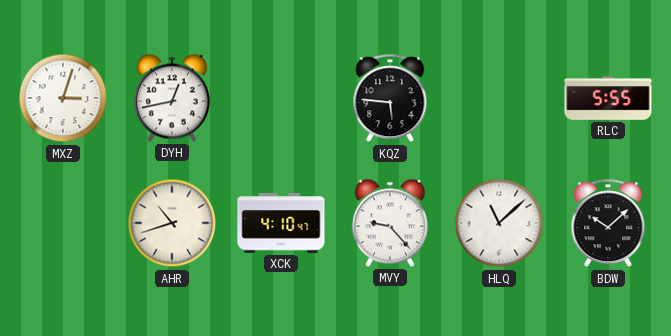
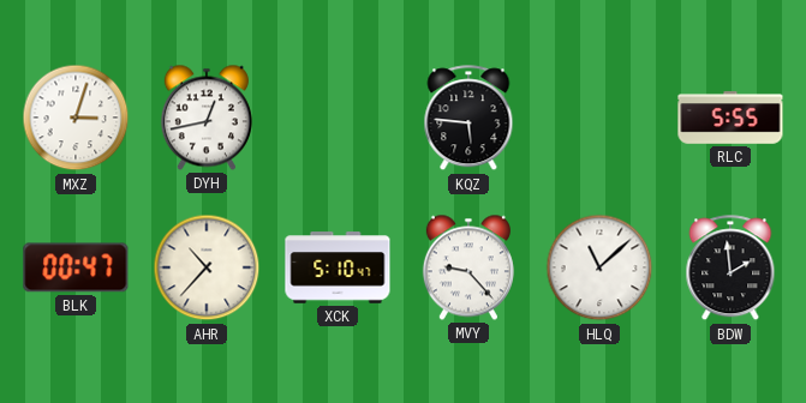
BLK: none -> 00:47 (76, 267)
AHR: 10:42 -> 10:37 (207, 267)
XCK: 4:10 -> 5:10 (338, 267)
BDW: 10:08 -> 1:59 (730, 269)
